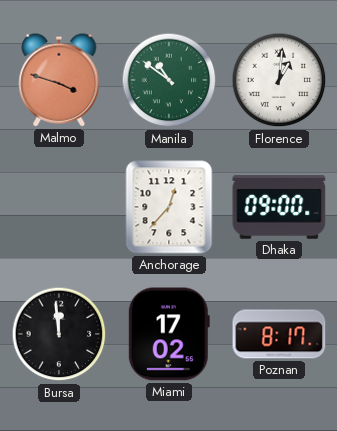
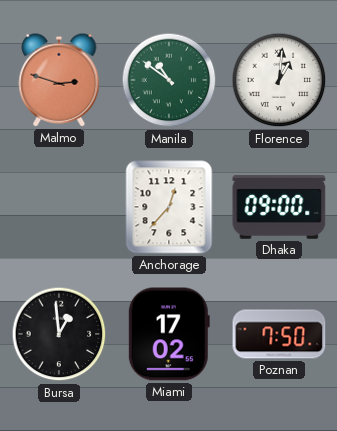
Malmo: 3:48 -> 2:48 (59, 80)
Bursa: 11:59 -> 12:59 (59, 334)
Poznan: 8:17 -> 7:50 (279, 334)
